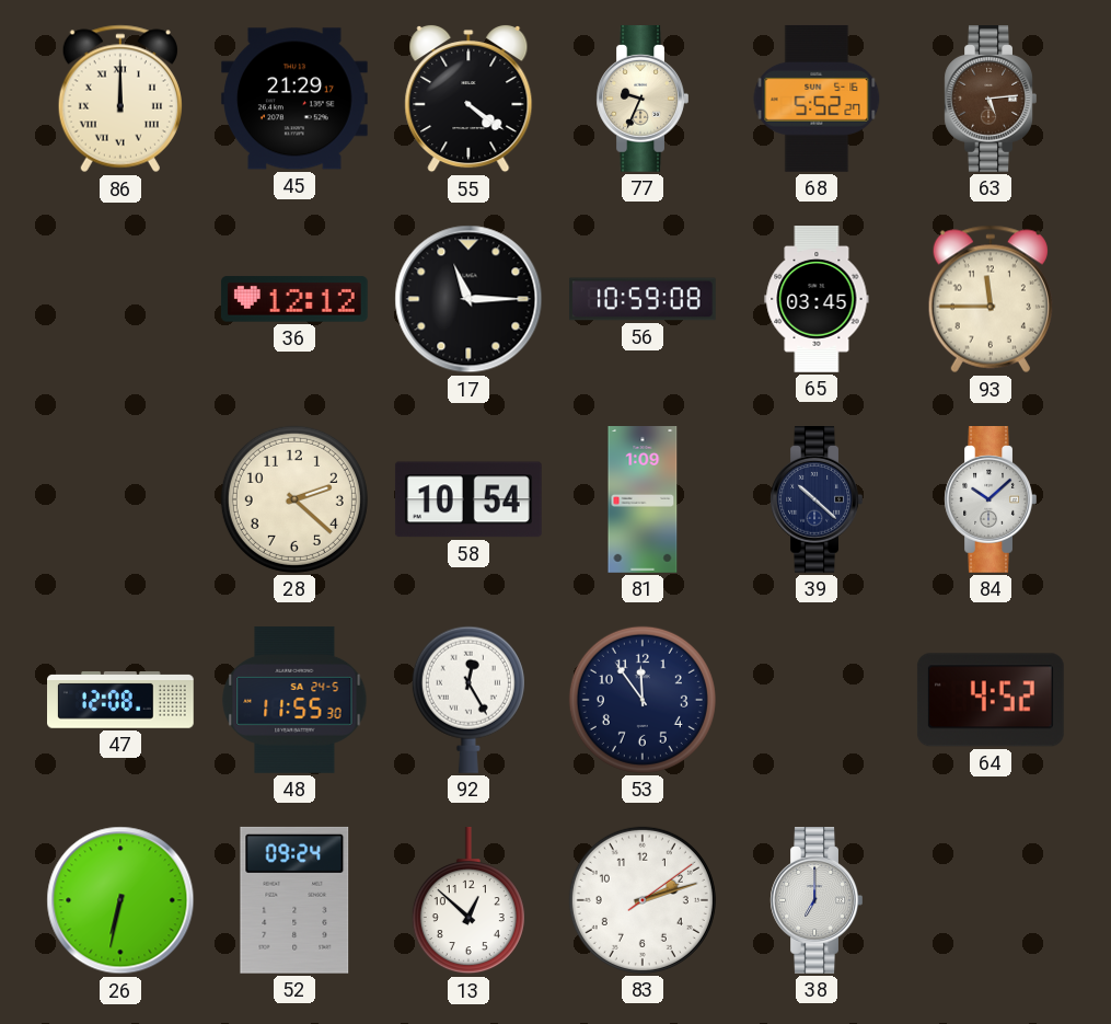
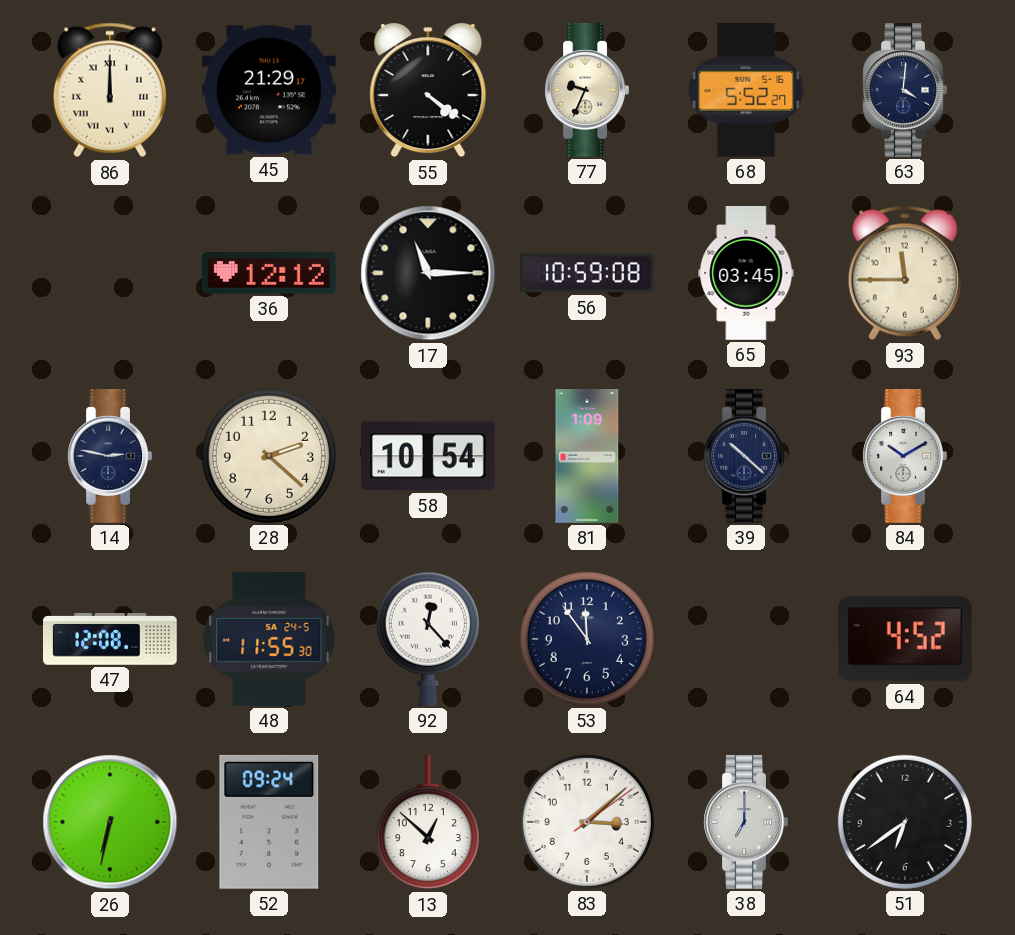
63: 5:14 -> 4:01 (905, 91)
63 dial: brown -> navy (905, 91)
14: none -> 2:47 (110, 457)
84: 10:08 -> 10:10 (905, 457)
92: 12:25 -> 12:23 (428, 639)
83: 2:12 -> 3:08 (587, 822)
51: none -> 6:39 (905, 822)
